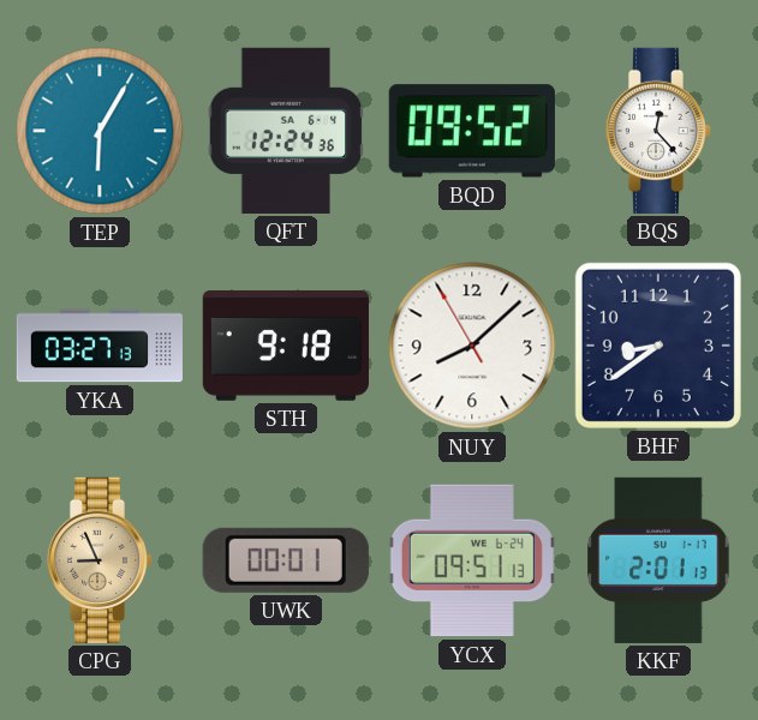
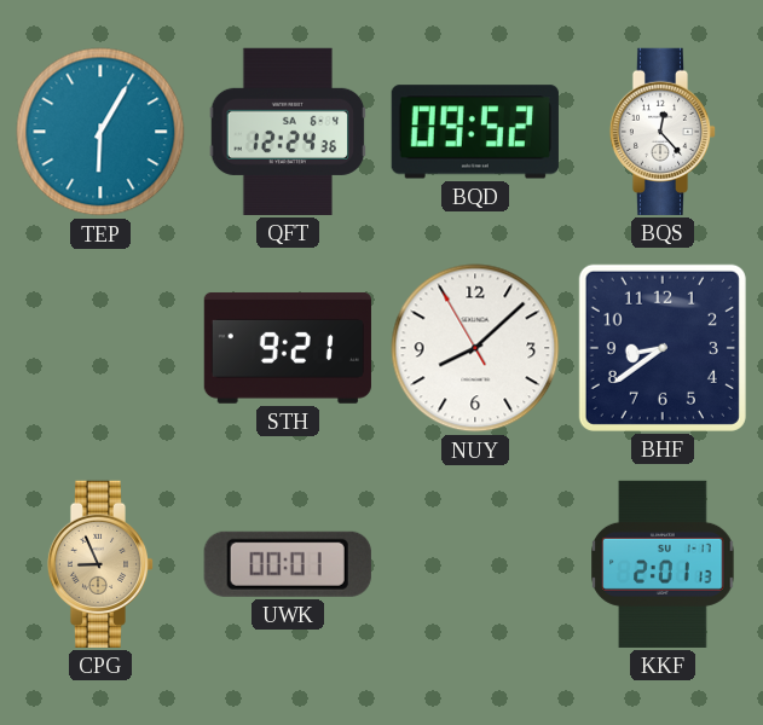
YKA: 03:27 -> none (99, 346)
STH: 9:18 -> 9:21 (288, 348)
YCX: 09:51 -> none (472, 560)
